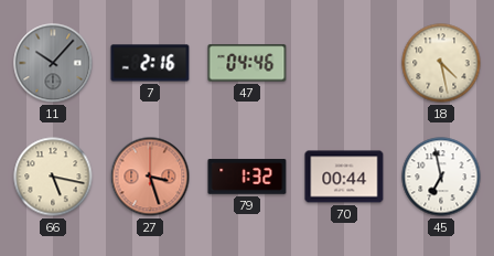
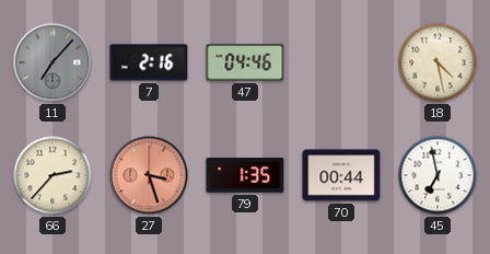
11: 10:07 -> 7:07 (52, 62)
66: 5:17 -> 2:37 (52, 175)
79: 1:32 -> 1:35 (245, 175)
